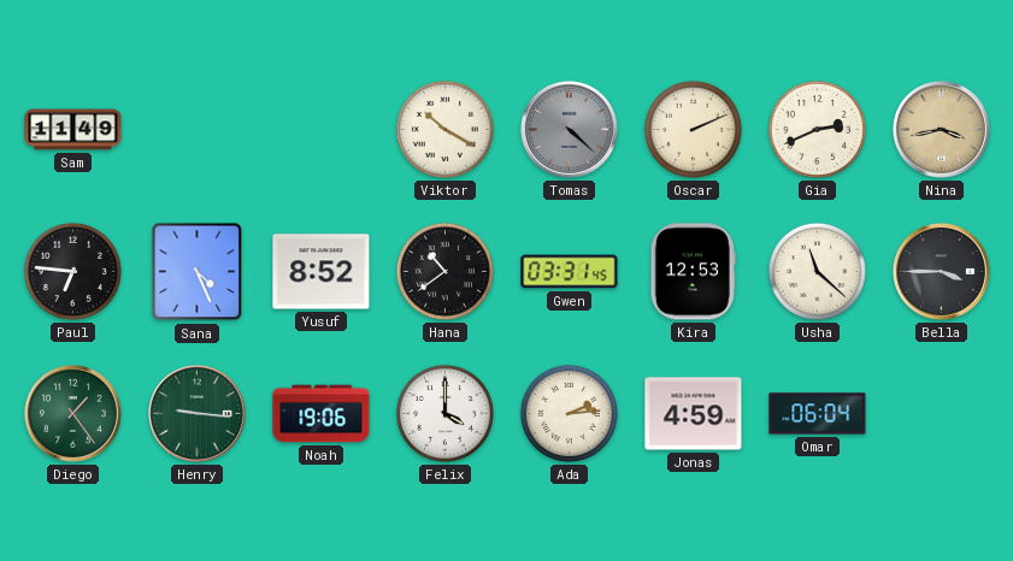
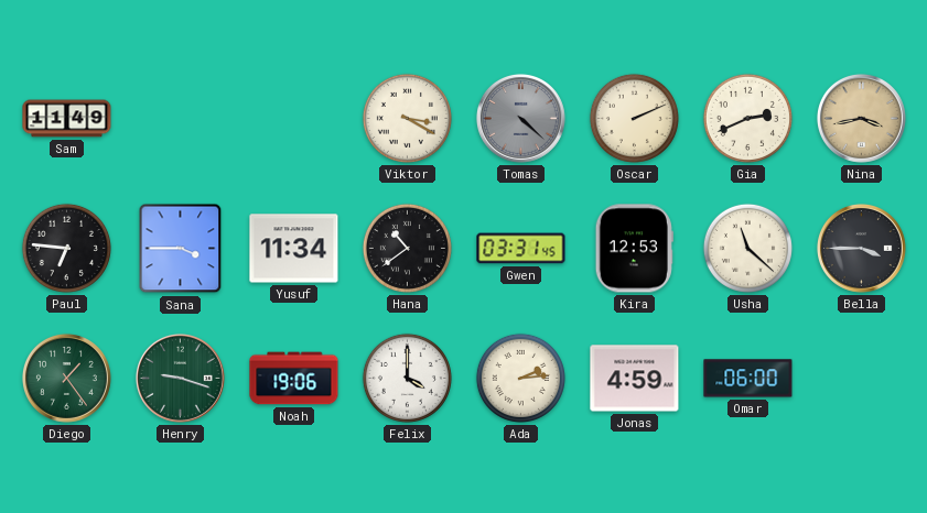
Viktor: 10:20 -> 3:20 (407, 118)
Sana: 4:26 -> 3:45 (181, 249)
Yusuf: 8:52 -> 11:34 (294, 249)
Henry: 9:16 -> 9:18 (180, 378)
Omar: 06:04 -> 06:00 (748, 379)
